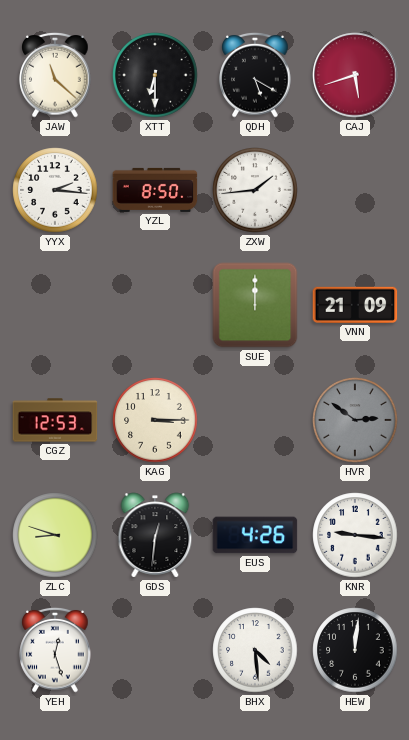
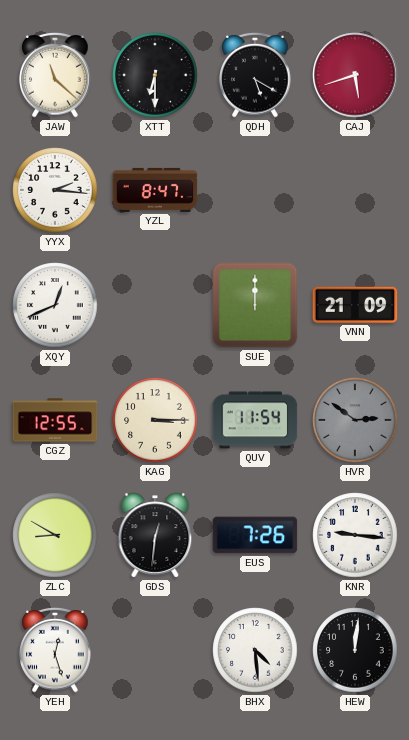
YZL: 8:50 -> 8:47 (155, 190)
ZXW: 1:44 -> none (255, 190)
XQY: none -> 12:41 (55, 305)
CGZ: 12:53 -> 12:55 (55, 420)
QUV: none -> 11:54 (255, 420)
ZLC: 8:48 -> 8:50 (55, 535)
EUS: 4:26 -> 7:26 (255, 535)
